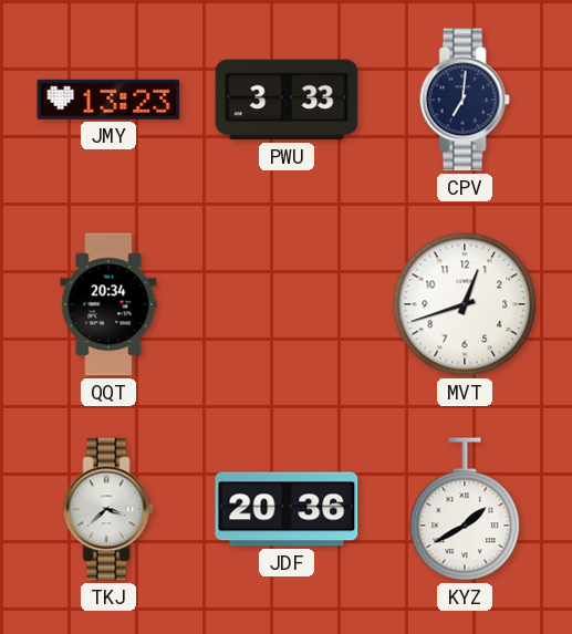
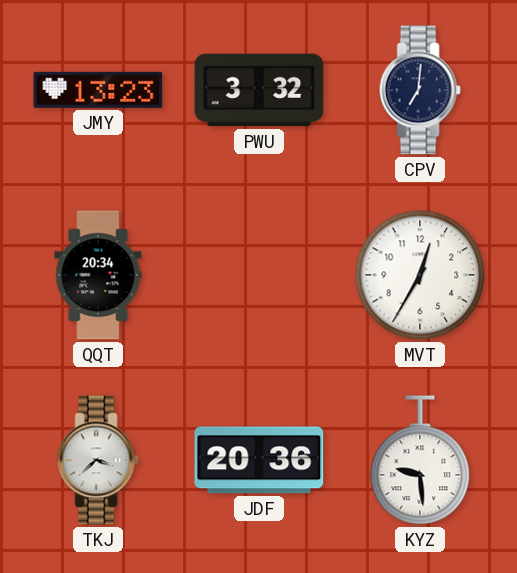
PWU: 3:33 -> 3:32 (259, 90)
MVT: 12:42 -> 12:35 (420, 275)
KYZ: 1:40 -> 9:29 (420, 460)
